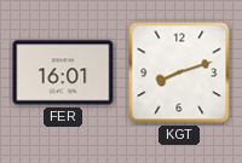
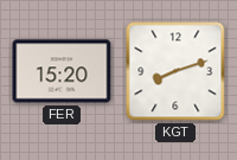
FER: 16:01 -> 15:20 (62, 71)
